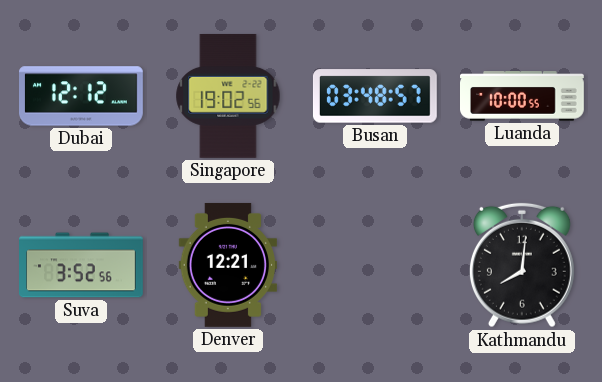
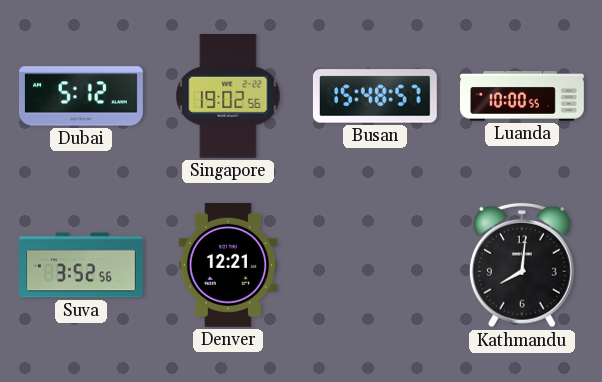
Dubai: 12:12 -> 5:12 (82, 96)
Busan: 03:48 -> 15:48 (375, 96)
